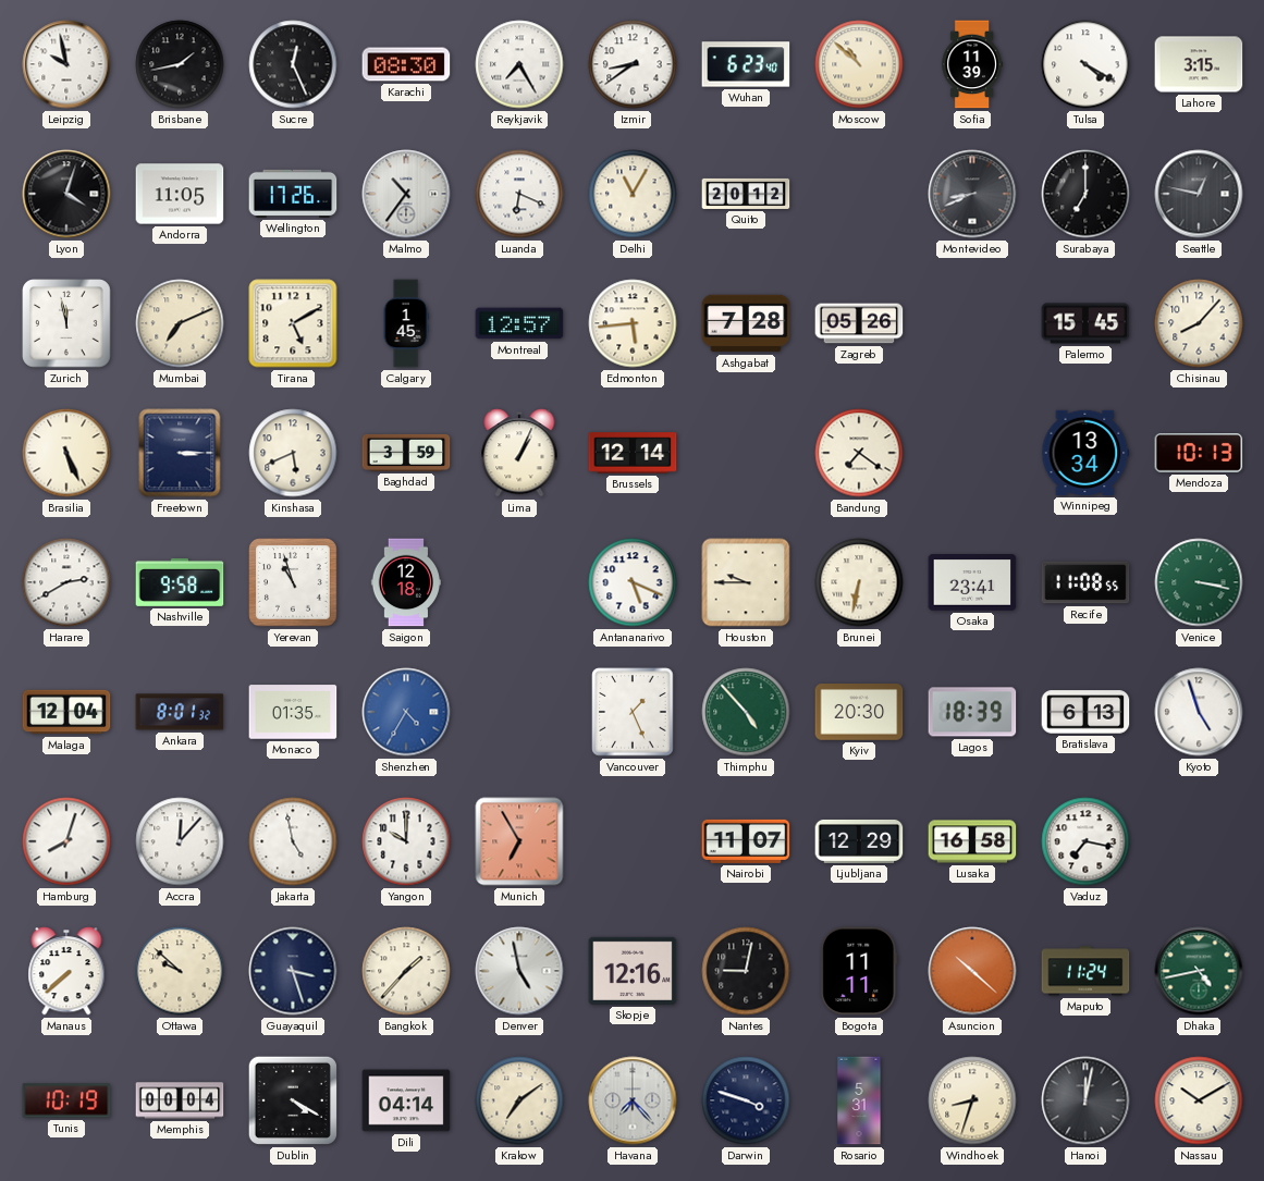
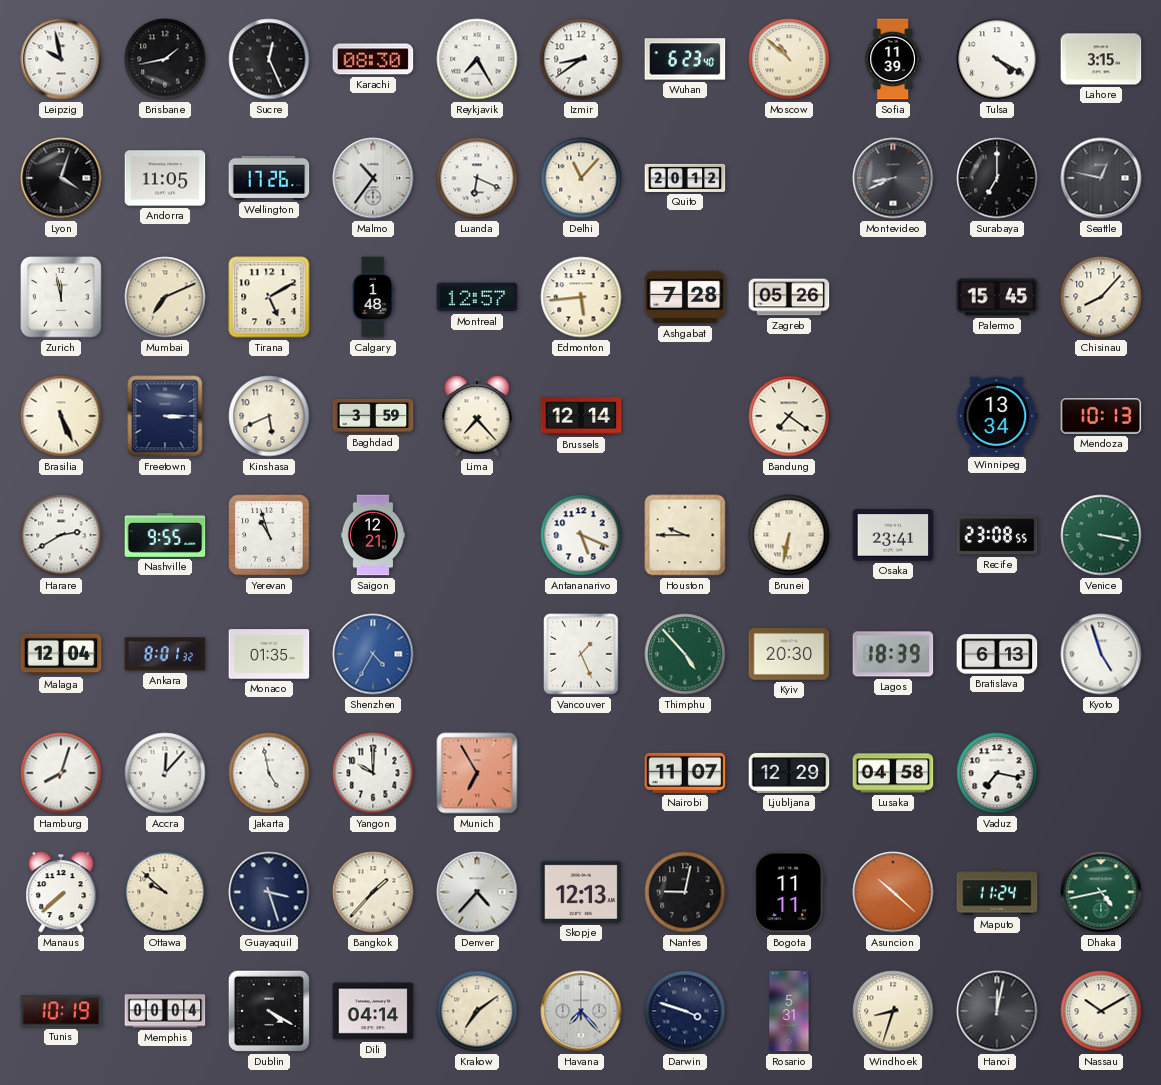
Delhi: 11:05 -> 11:07 (581, 178)
Calgary: 1:45 -> 1:48 (373, 297)
Lima: 1:04 -> 7:23 (477, 416)
Nashville: 9:58 -> 9:55 (165, 535)
Saigon: 12:18 -> 12:21 (372, 535)
Recife: 11:08 -> 23:08 (997, 535)
Lusaka: 16:58 -> 04:58 (893, 773)
Denver: 4:58 -> 4:37 (477, 892)
Skopje: 12:16 -> 12:13 (581, 892)
